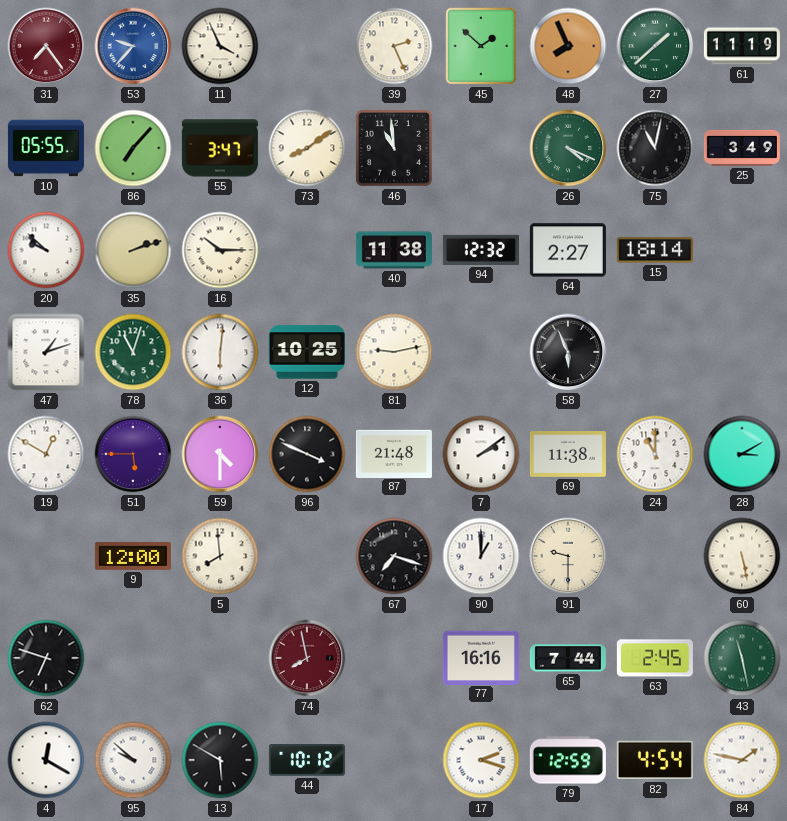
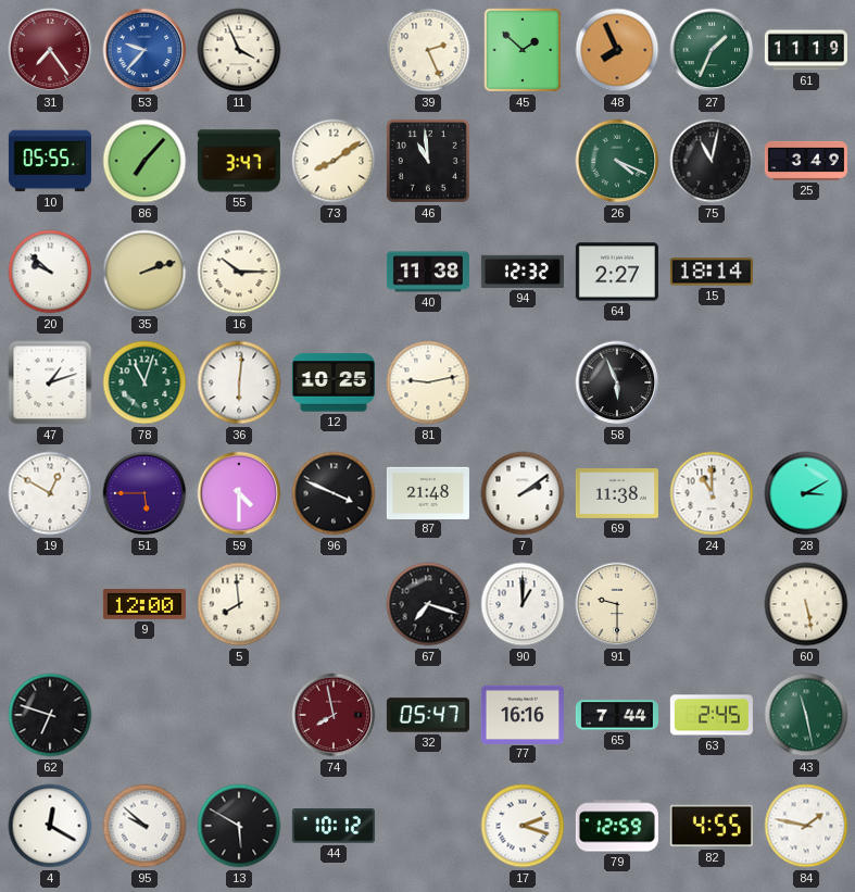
27: 1:38 -> 1:34 (712, 50)
32: none -> 05:47 (428, 715)
82: 4:54 -> 4:55 (712, 826)
